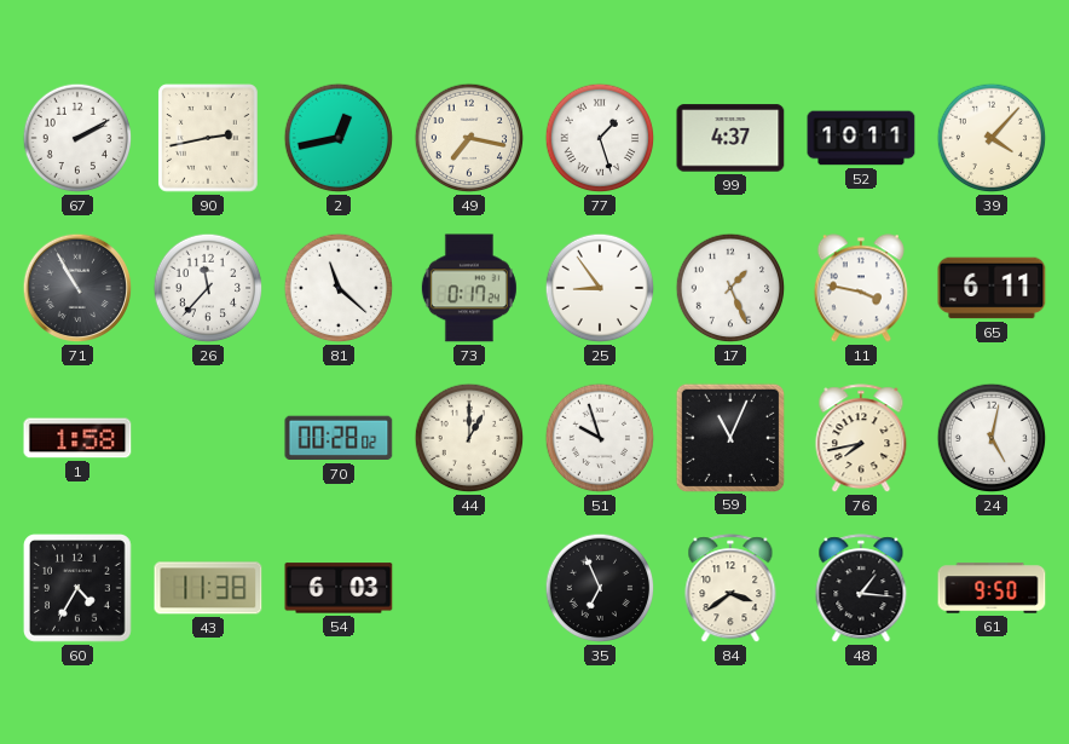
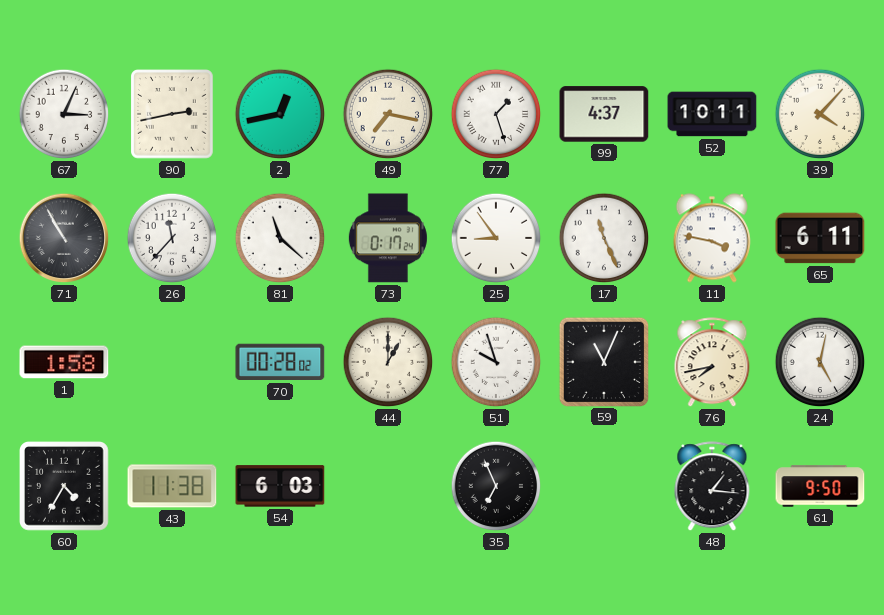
67: 2:10 -> 3:04 (64, 114)
17: 1:26 -> 11:26 (604, 238)
84: 3:39 -> none (730, 589)
